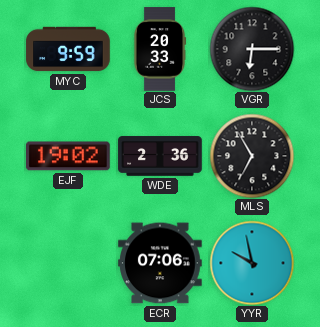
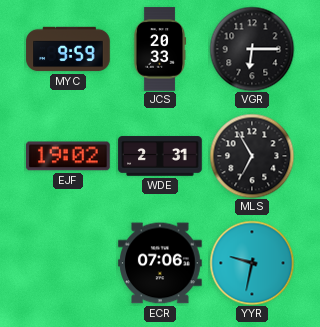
WDE: 2:36 -> 2:31 (160, 156)
YYR: 9:58 -> 9:32 (252, 263)
